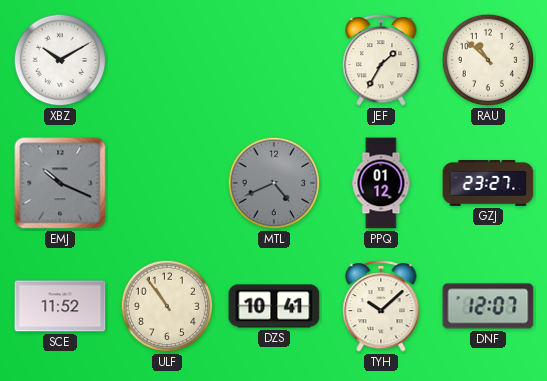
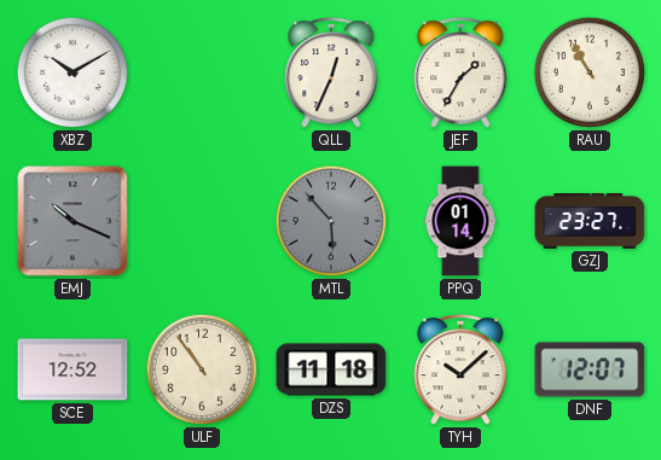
QLL: none -> 12:34 (331, 72)
RAU: 10:52 -> 10:55 (590, 72)
MTL: 4:41 -> 5:53 (331, 221)
PPQ: 01:12 -> 01:14 (460, 221)
SCE: 11:52 -> 12:52 (73, 369)
DZS: 10:41 -> 11:18 (331, 369)
